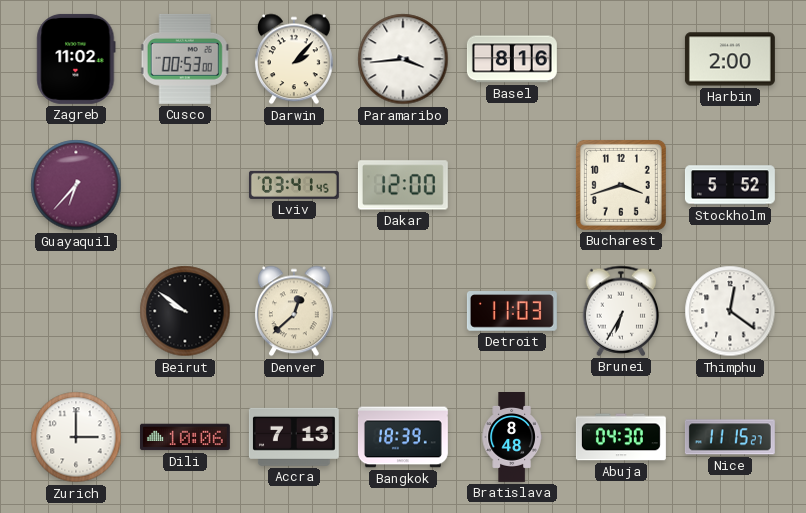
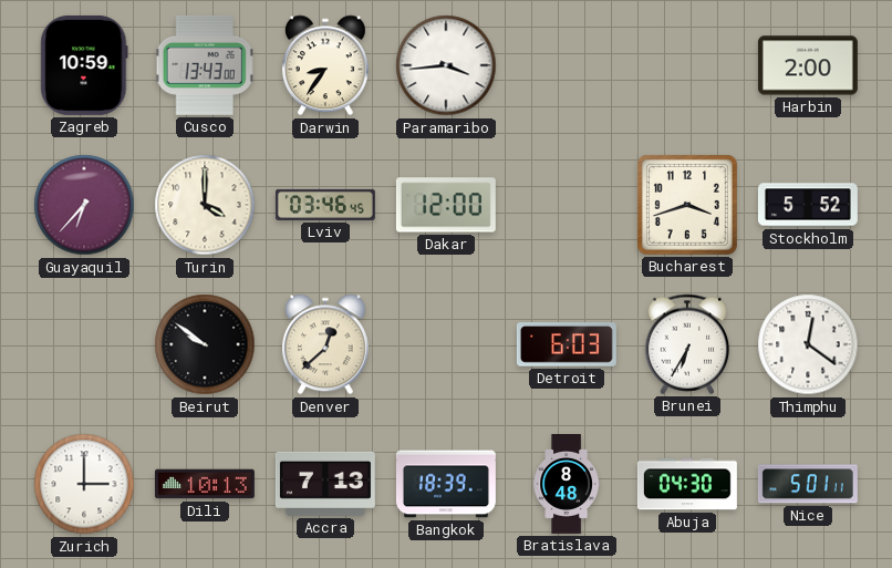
Zagreb: 11:02 -> 10:59 (84, 65)
Cusco: 00:53 -> 13:43 (205, 65)
Darwin: 2:07 -> 8:36 (325, 65)
Basel: 8:16 -> none (512, 59)
Turin: none -> 4:00 (205, 205)
Lviv: 03:41 -> 03:46 (325, 205)
Detroit: 11:03 -> 6:03 (567, 344)
Dili: 10:06 -> 10:13 (205, 484)
Nice: 11:15 -> 5:01 (808, 484)
